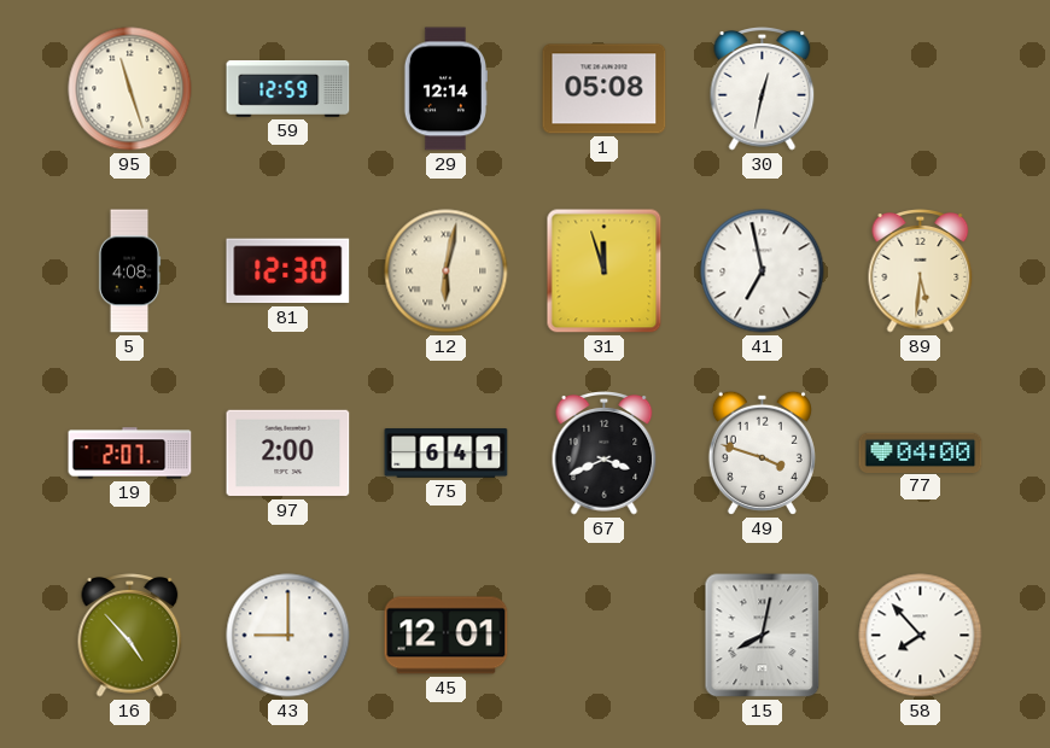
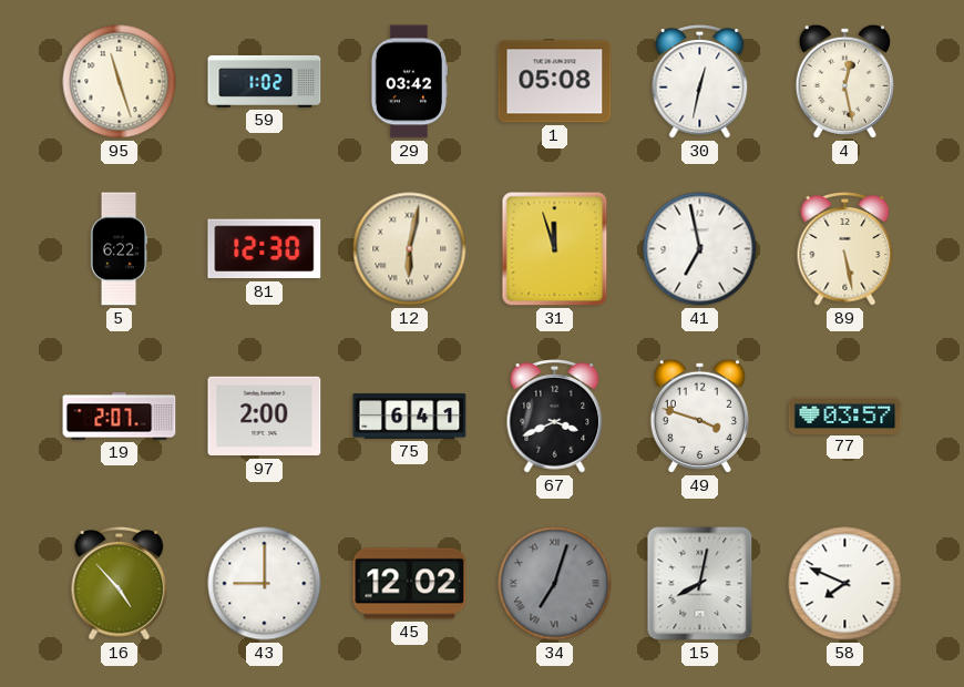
59: 12:59 -> 1:02 (265, 81)
29: 12:14 -> 03:42 (408, 82)
4: none -> 12:28 (844, 81)
5: 4:08 -> 6:22 (119, 249)
89: 5:31 -> 5:28 (845, 249)
77: 04:00 -> 03:57 (845, 416)
45: 12:01 -> 12:02 (410, 584)
34: none -> 7:03 (555, 584)
58: 7:53 -> 7:49 (845, 584)
